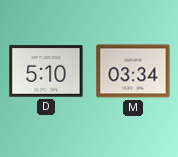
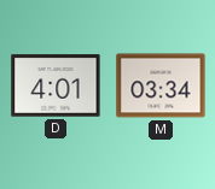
D: 5:10 -> 4:01 (56, 85)
